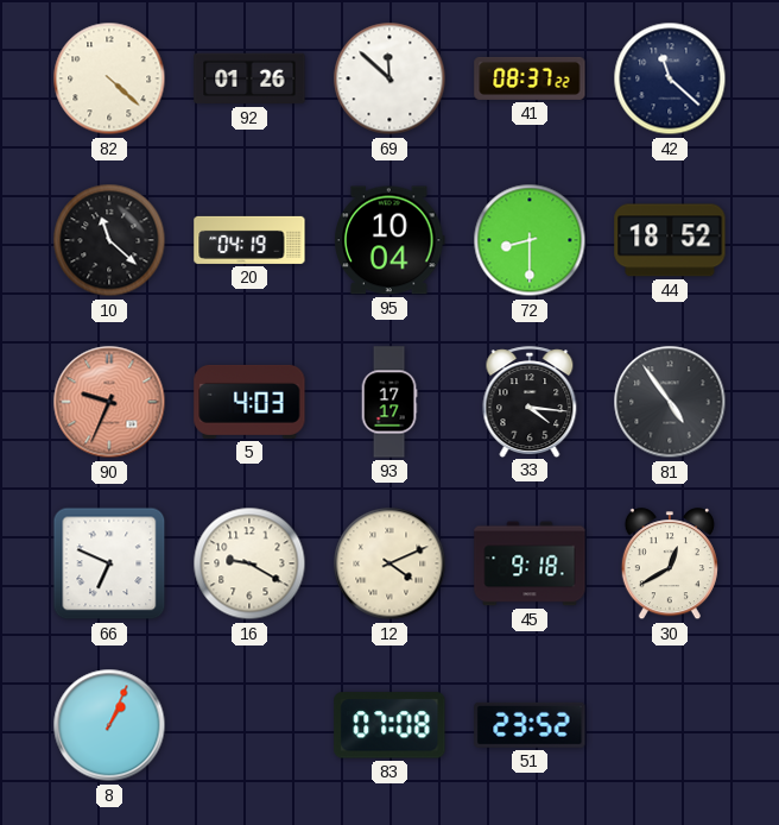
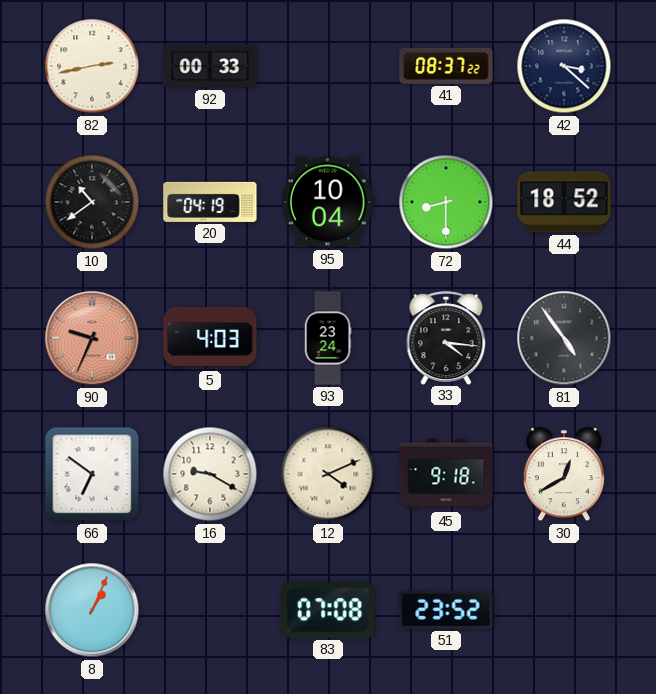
82: 4:22 -> 2:43 (92, 66)
92: 01:26 -> 00:33 (210, 66)
69: 11:52 -> none (389, 78)
42: 11:22 -> 3:22 (564, 66)
10: 11:22 -> 10:39 (92, 202)
93: 17:17 -> 23:24 (328, 338)
66: 6:49 -> 6:51 (92, 474)
